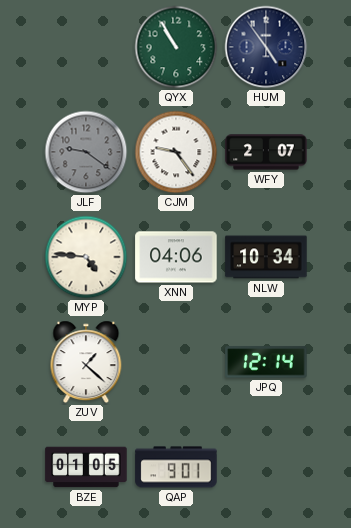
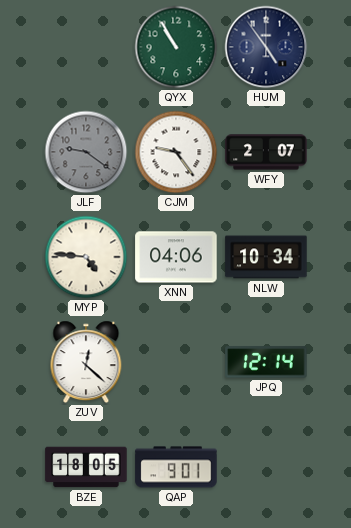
ZUV: 1:22 -> 12:22 (86, 362)
BZE: 01:05 -> 18:05 (86, 467)
